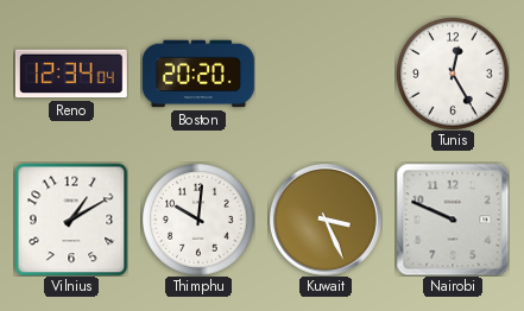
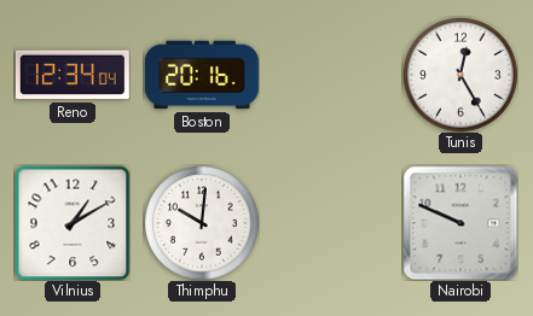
Boston: 20:20 -> 20:16 (202, 75)
Kuwait: 3:26 -> none (326, 220)
